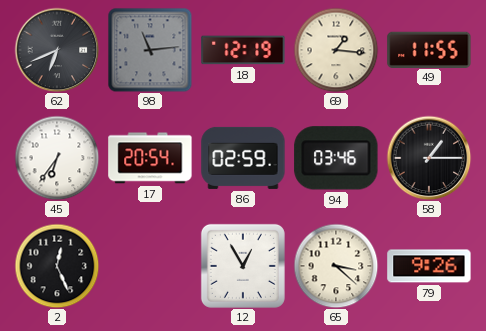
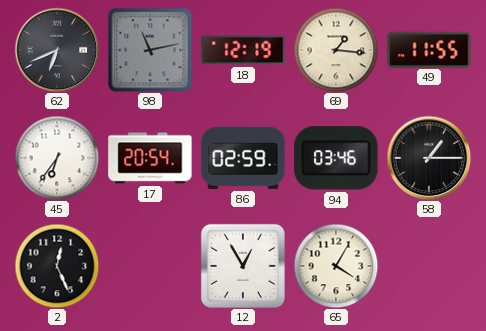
98: 11:14 -> 11:13 (150, 50)
65: 3:22 -> 4:05 (336, 266)
79: 9:26 -> none (429, 266)
